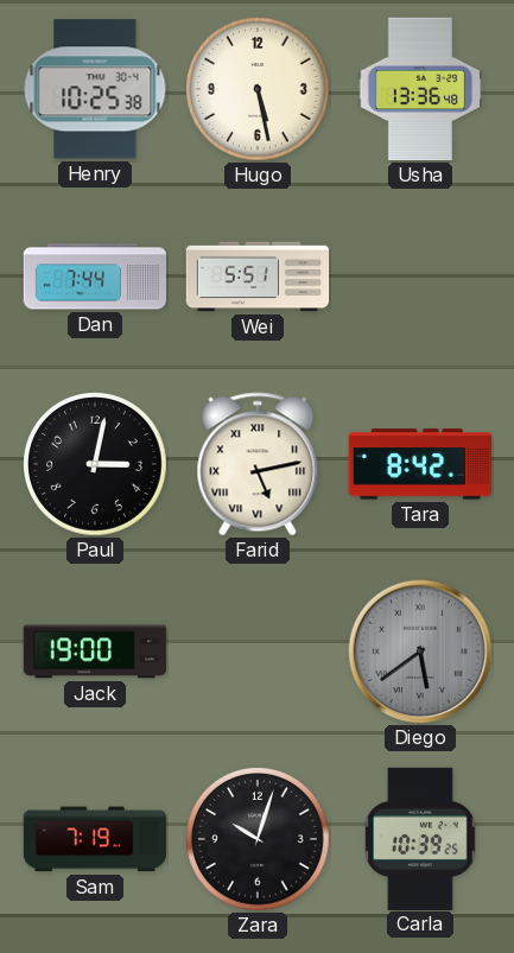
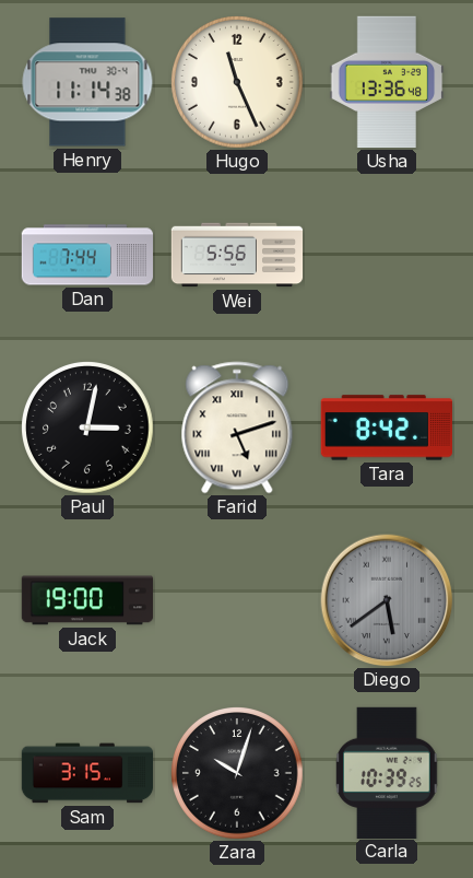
Henry: 10:25 -> 11:14 (87, 82)
Hugo: 5:28 -> 11:26 (238, 83)
Wei: 5:51 -> 5:56 (237, 255)
Farid: 5:13 -> 5:12 (237, 428)
Sam: 7:19 -> 3:15 (87, 773)
